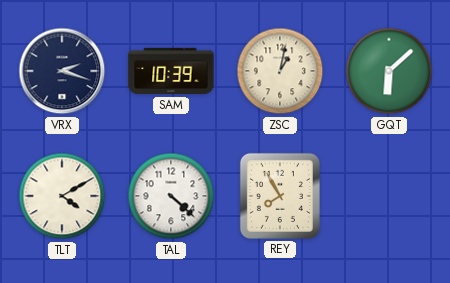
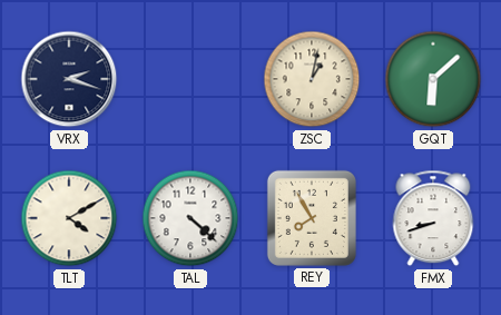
SAM: 10:39 -> none (171, 71)
FMX: none -> 8:42 (433, 218)
